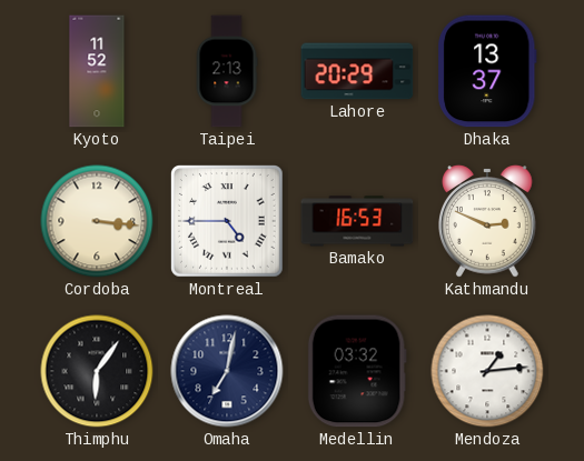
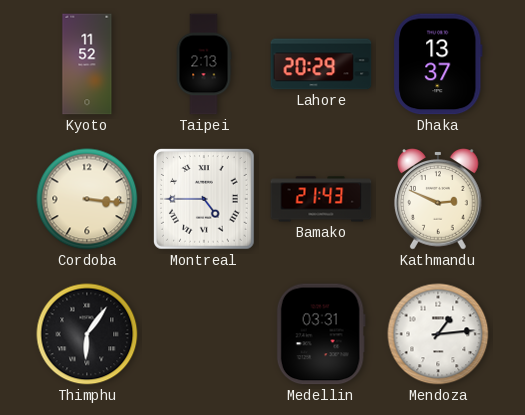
Bamako: 16:53 -> 21:43 (321, 199)
Omaha: 7:02 -> none (227, 371)
Medellin: 03:32 -> 03:31 (321, 334)
